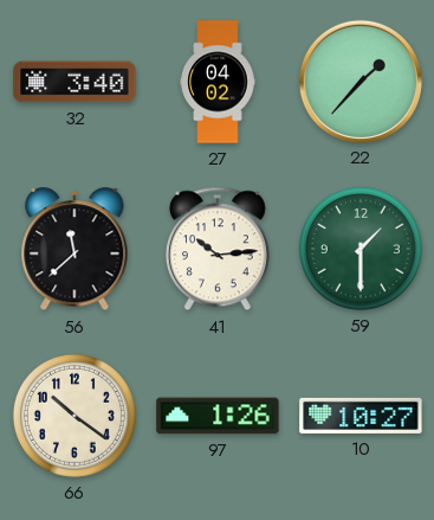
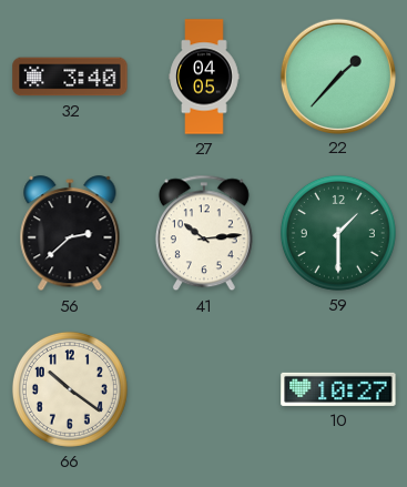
27: 04:02 -> 04:05 (204, 77)
56: 11:38 -> 2:38 (70, 234)
97: 1:26 -> none (218, 416)
